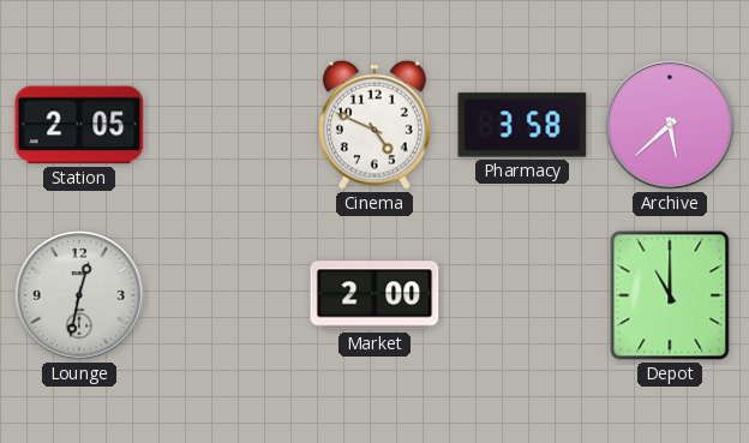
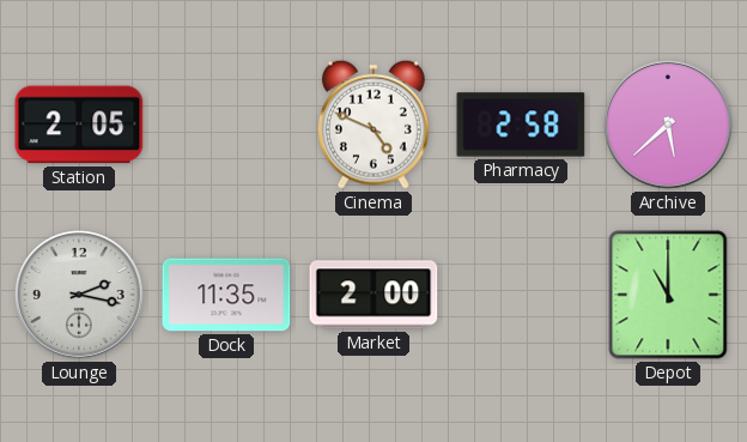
Pharmacy: 3:58 -> 2:58 (521, 125)
Lounge: 12:32 -> 2:17 (79, 295)
Dock: none -> 11:35 (226, 295)
